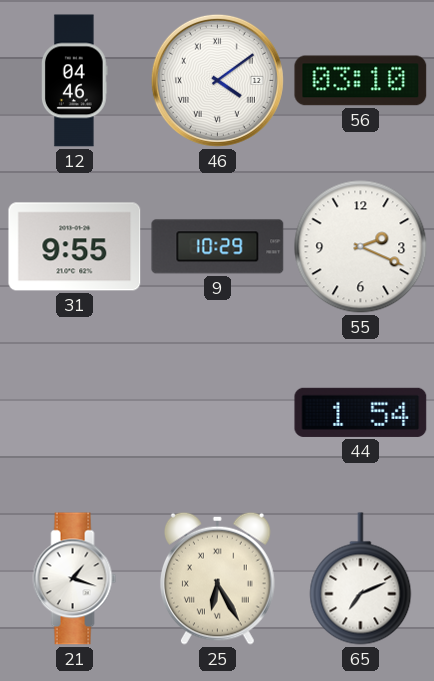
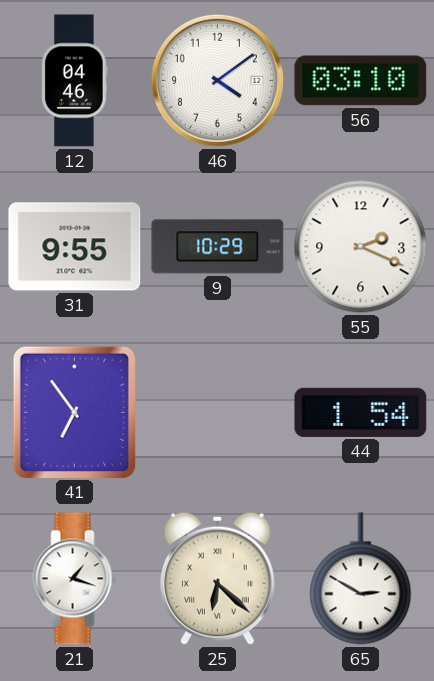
46 numerals: Roman -> Arabic (217, 80)
41: none -> 6:54 (74, 412)
25: 6:25 -> 6:22 (217, 578)
65: 7:11 -> 2:50 (361, 579)
